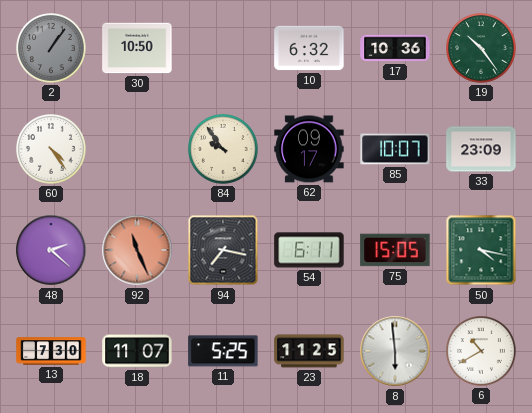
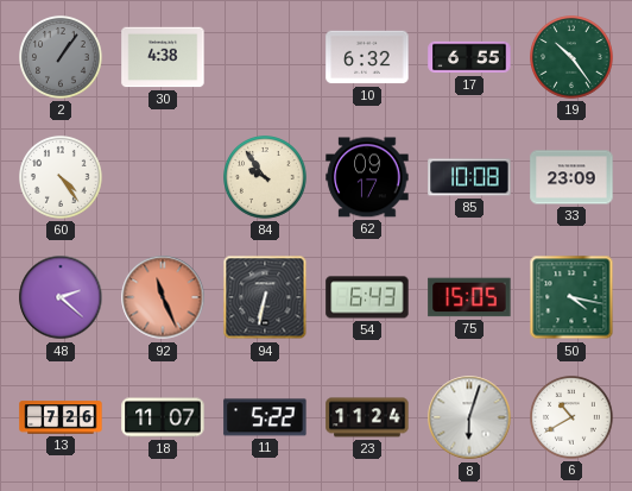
30: 10:50 -> 4:38 (163, 57)
17: 10:36 -> 6:55 (469, 57)
85: 10:07 -> 10:08 (469, 177)
94: 7:17 -> 6:32 (265, 297)
54: 6:11 -> 6:43 (367, 297)
13: 7:30 -> 7:26 (61, 417)
11: 5:25 -> 5:22 (265, 417)
23: 11:25 -> 11:24 (367, 417)
8: 5:59 -> 6:03 (469, 417)
